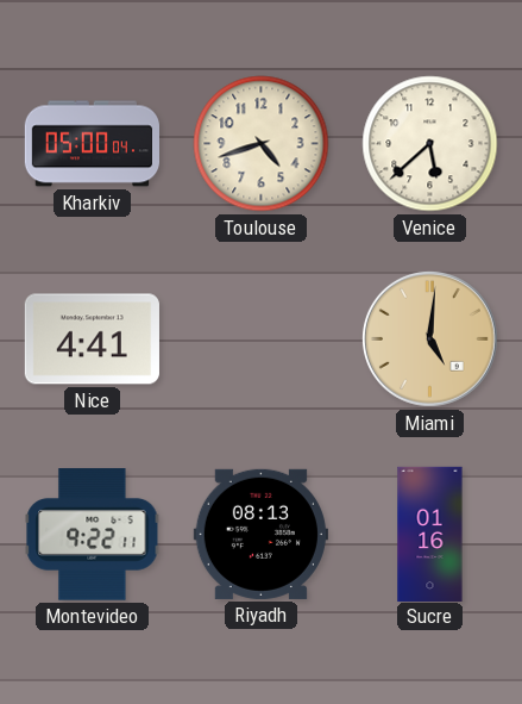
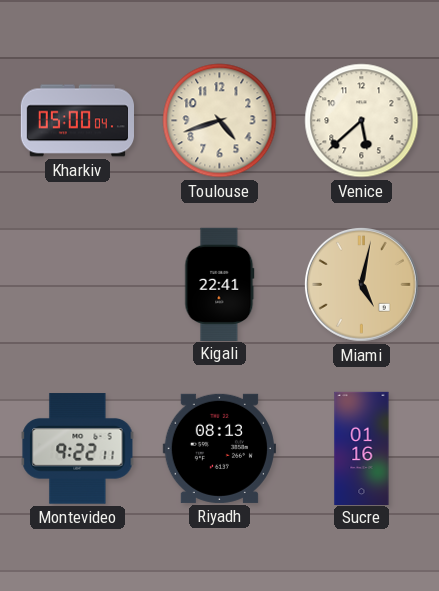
Nice: 4:41 -> none (92, 339)
Kigali: none -> 22:41 (220, 284)
Miami: 5:01 -> 5:02 (361, 284)
